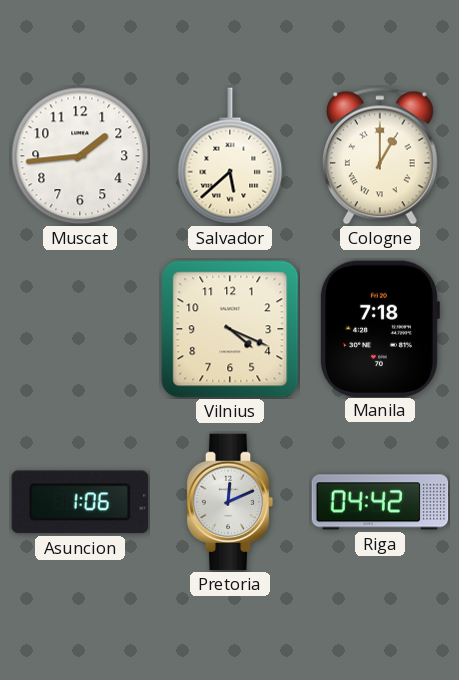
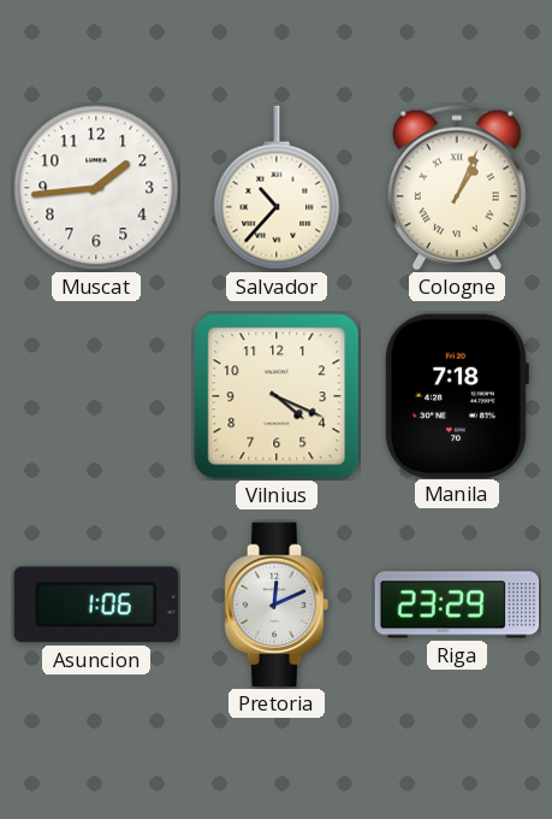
Salvador: 5:38 -> 10:37 (277, 188)
Cologne: 1:00 -> 1:04 (457, 188)
Riga: 04:42 -> 23:29 (457, 605)
